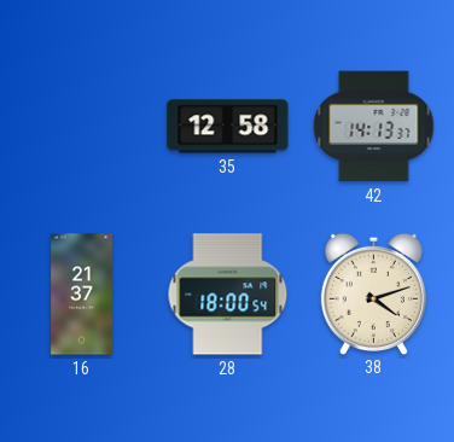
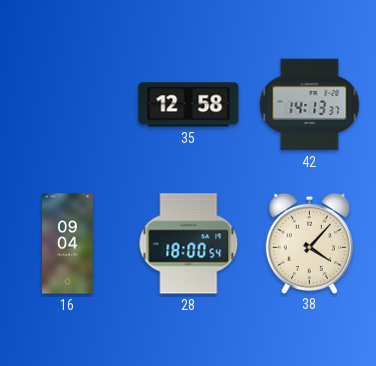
16: 21:37 -> 09:04 (68, 244)
38: 4:12 -> 4:07 (309, 243)
